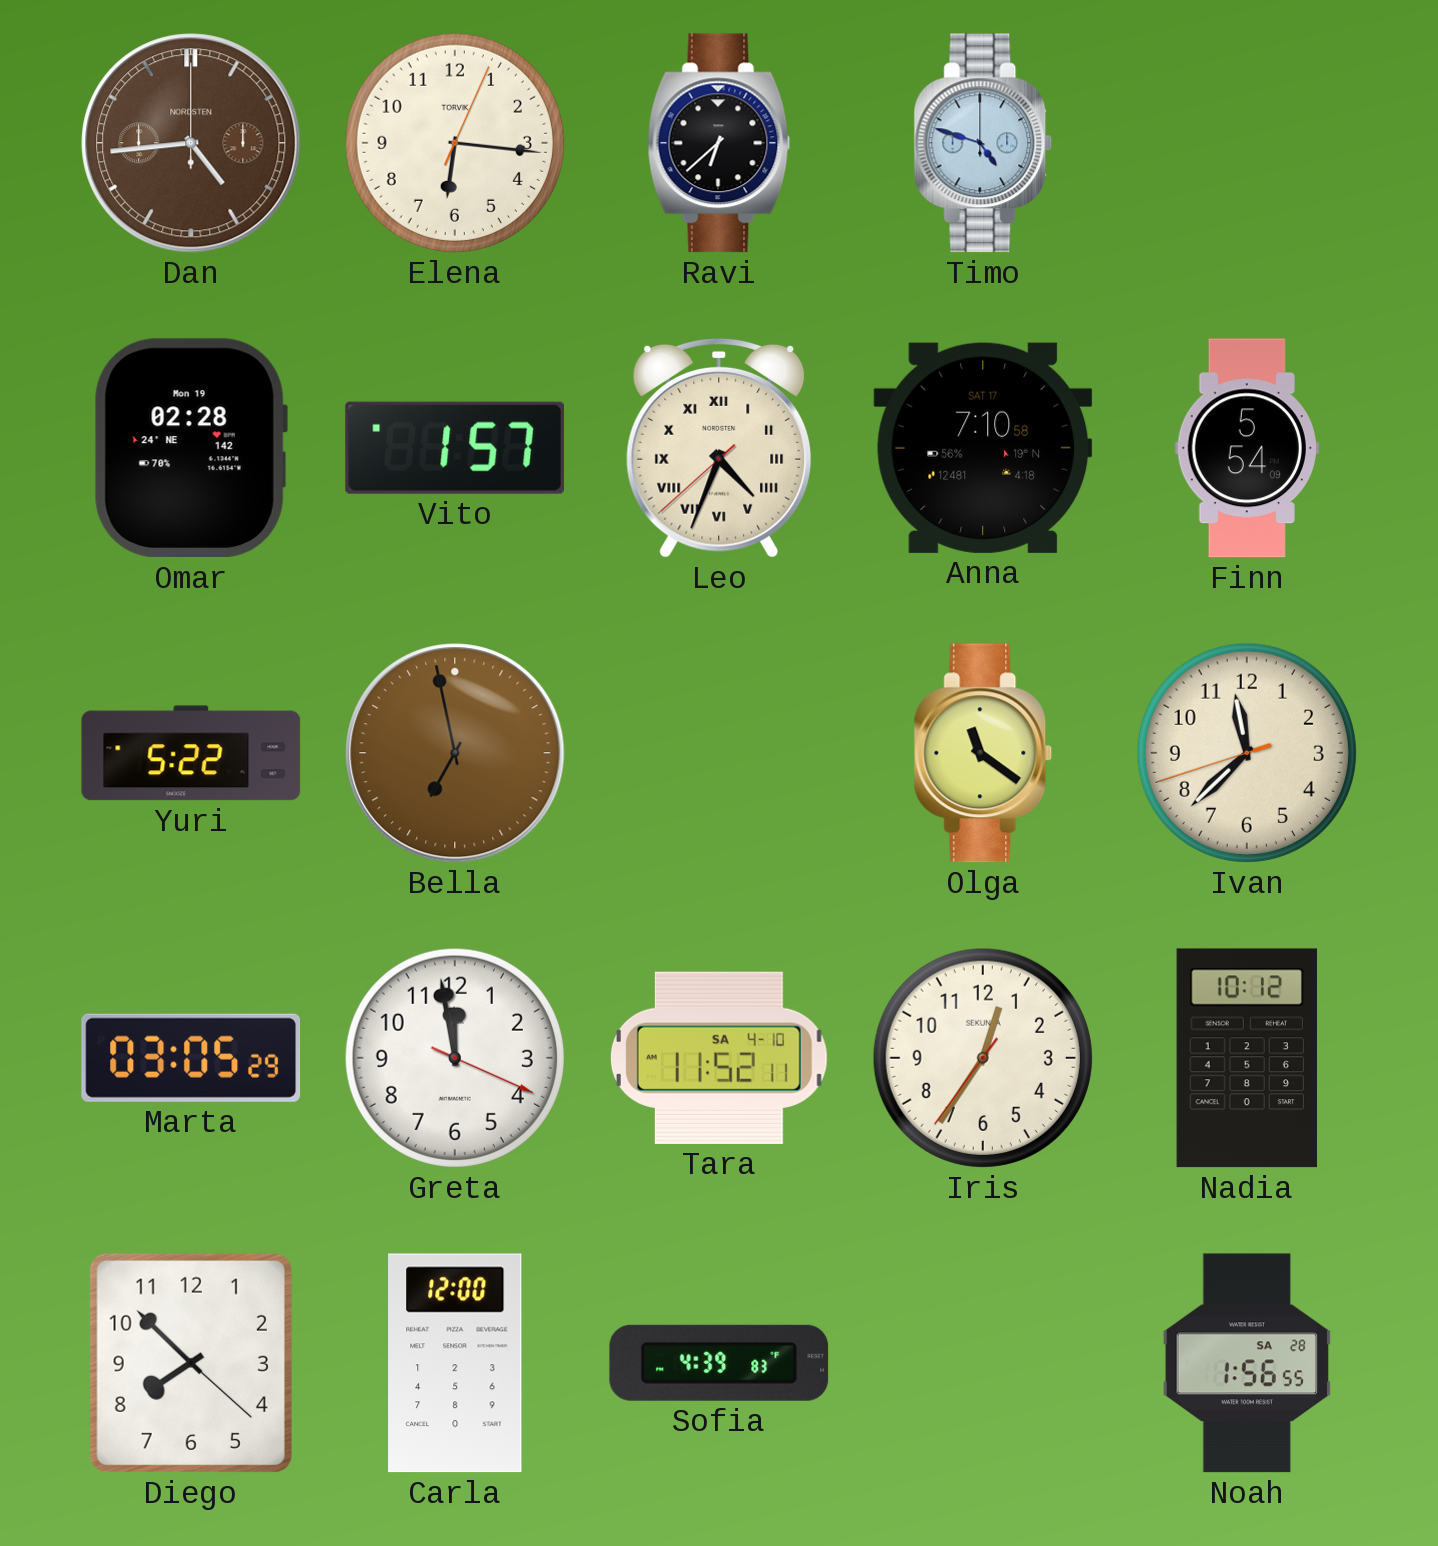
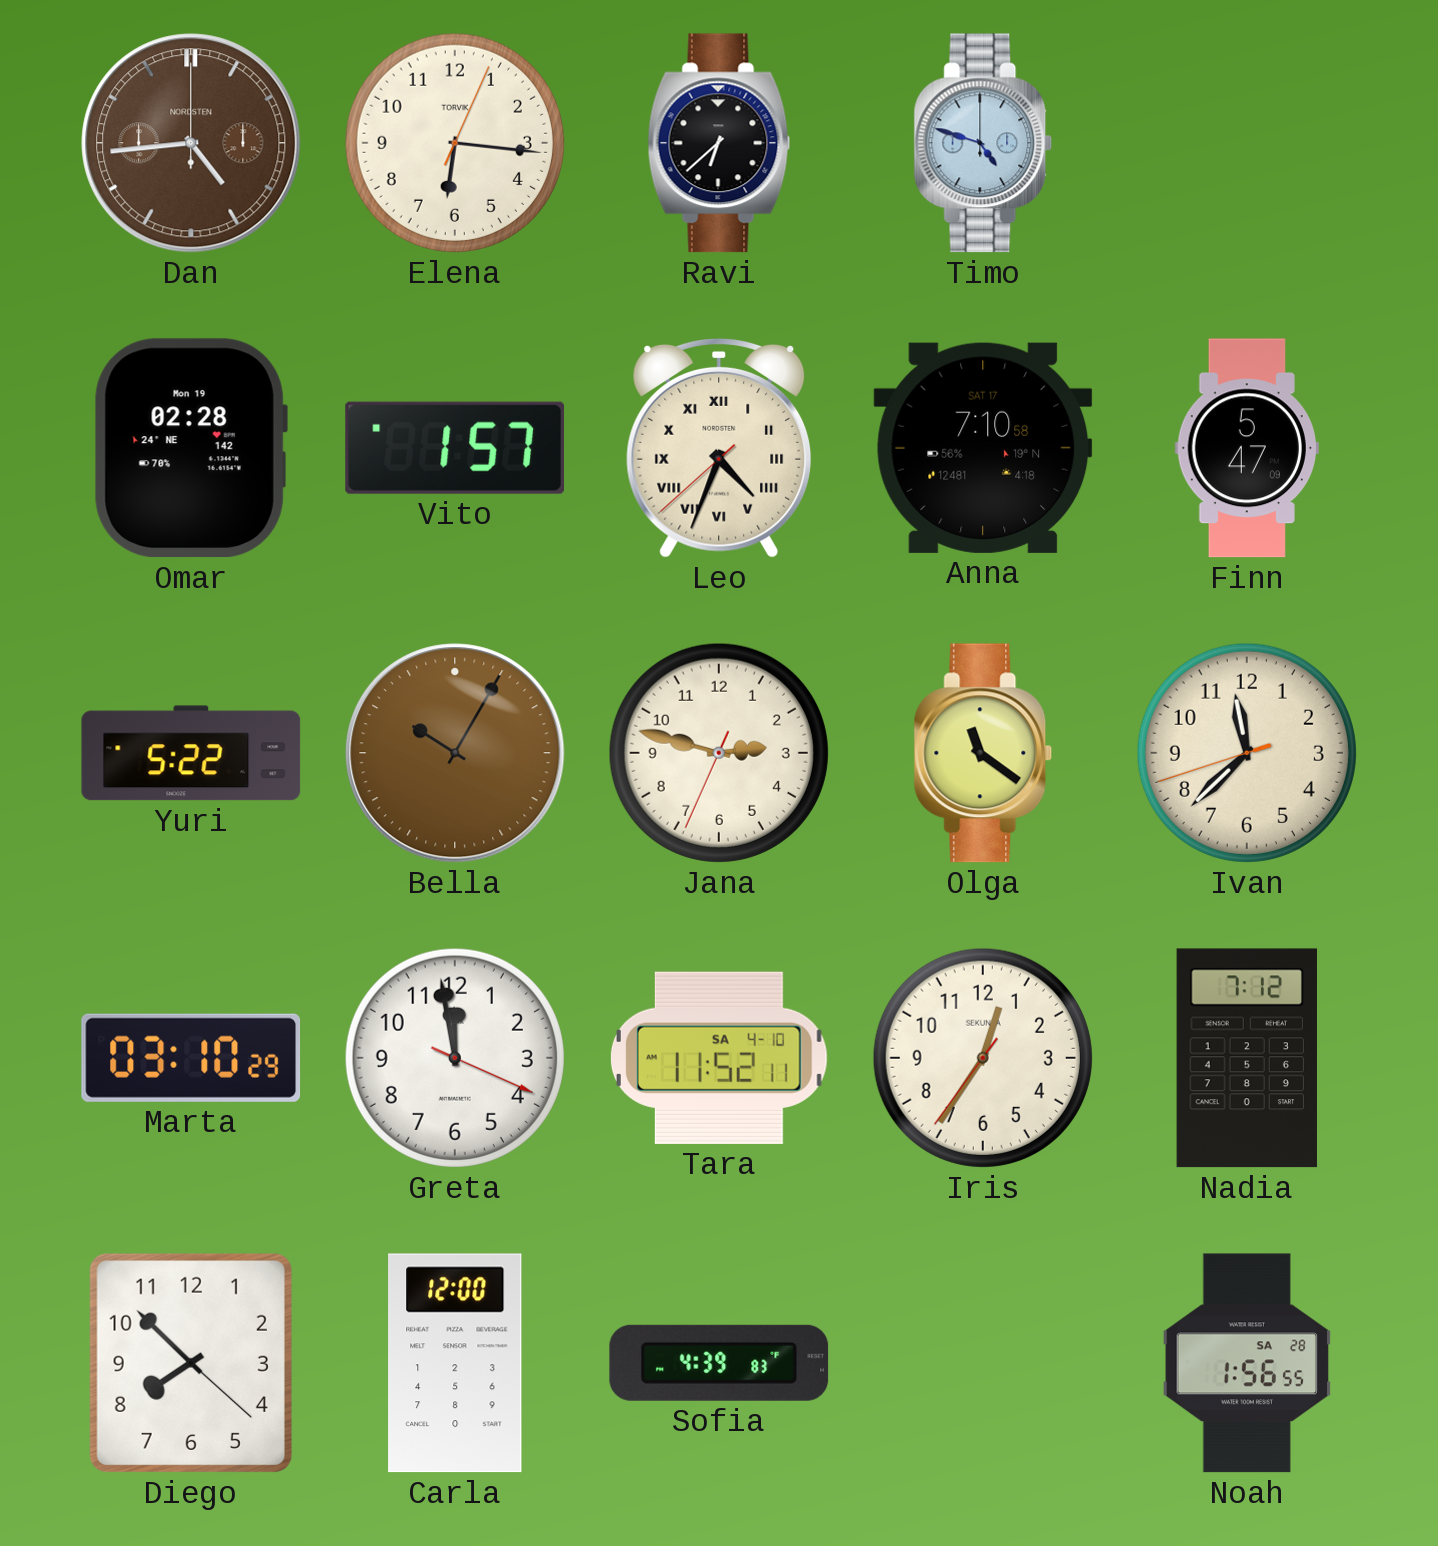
Finn: 5:54 -> 5:47 (1247, 448)
Bella: 6:58 -> 10:05 (455, 753)
Jana: none -> 2:47 (719, 753)
Marta: 03:05 -> 03:10 (191, 1058)
Nadia: 10:12 -> 7:12 (1247, 1058)
